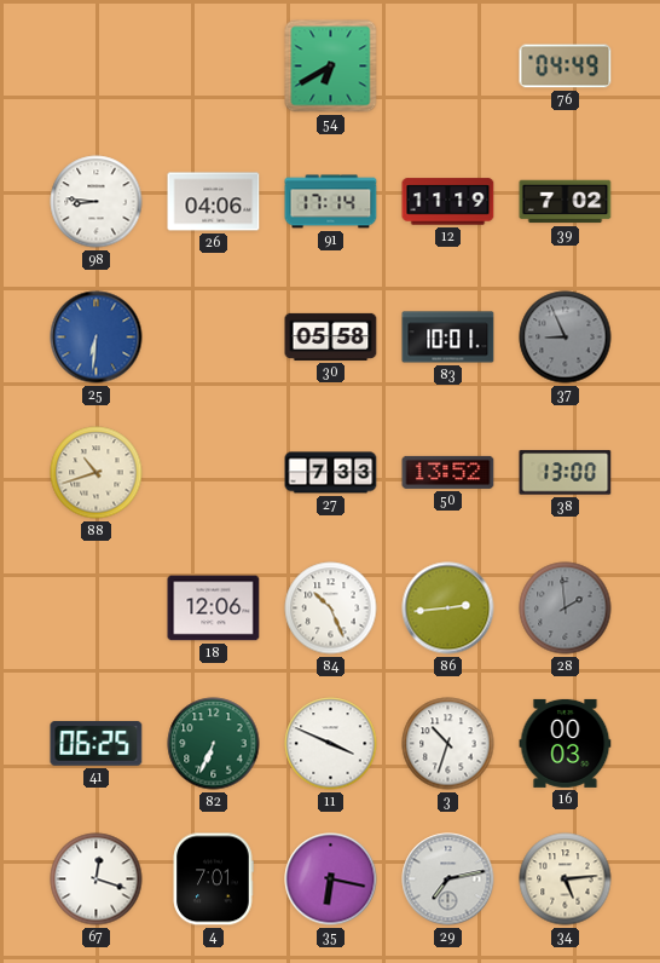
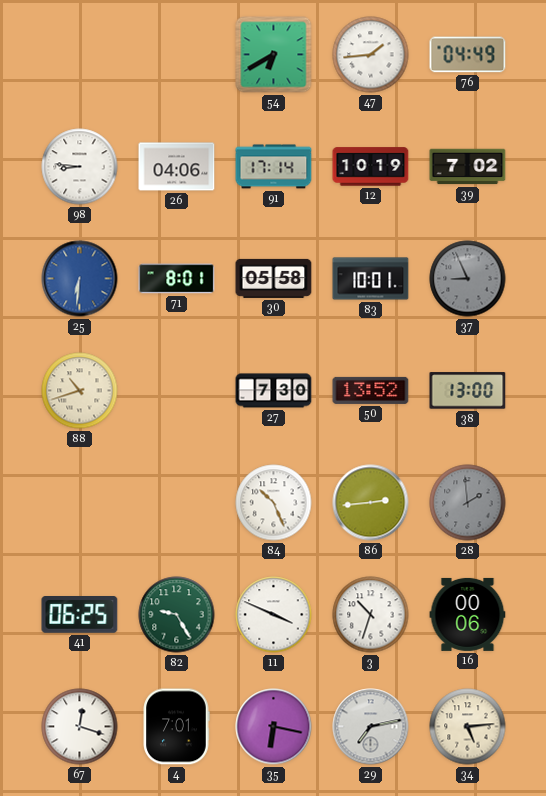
47: none -> 1:44 (371, 55)
12: 11:19 -> 10:19 (371, 167)
71: none -> 8:01 (177, 279)
27: 7:33 -> 7:30 (274, 391)
18: 12:06 -> none (214, 609)
82: 6:34 -> 9:25 (177, 615)
16: 00:03 -> 00:06 (468, 614)
